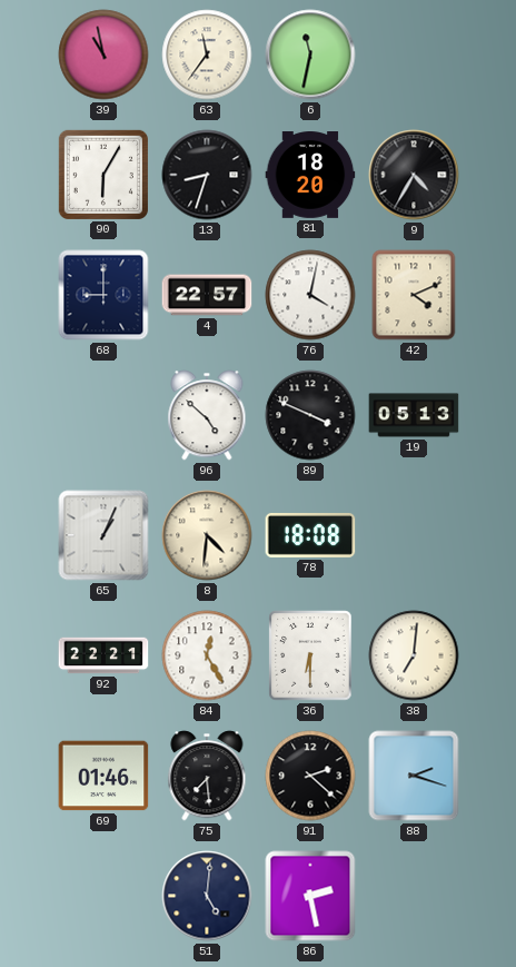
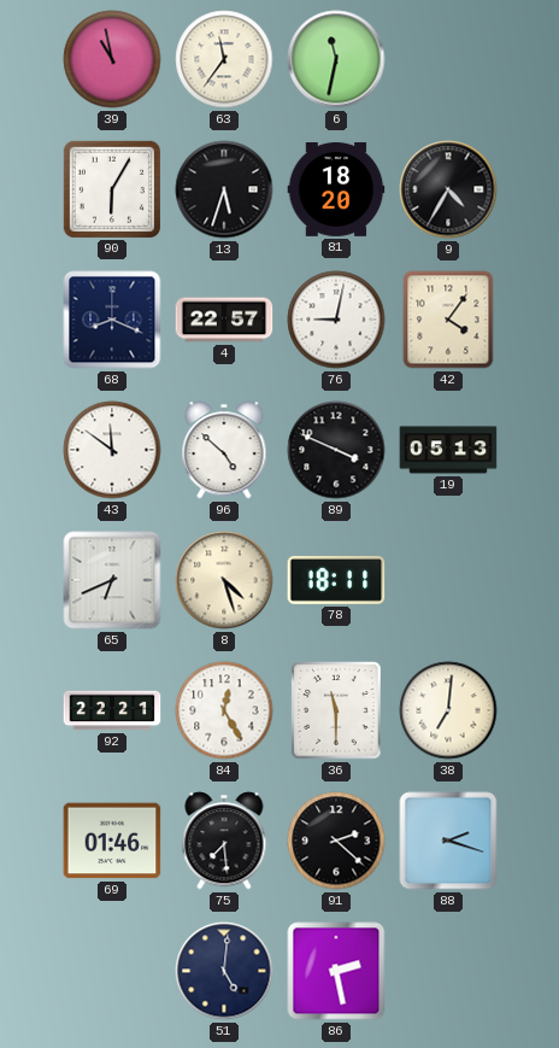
13: 8:33 -> 5:33 (224, 189)
68: 9:00 -> 8:19 (112, 320)
76: 4:02 -> 9:02 (336, 320)
42: 4:11 -> 4:06 (448, 320)
43: none -> 11:51 (112, 450)
65: 1:04 -> 6:41 (112, 580)
8: 4:31 -> 4:27 (224, 580)
78: 18:08 -> 18:11 (336, 580)
36: 6:30 -> 11:30 (336, 710)
